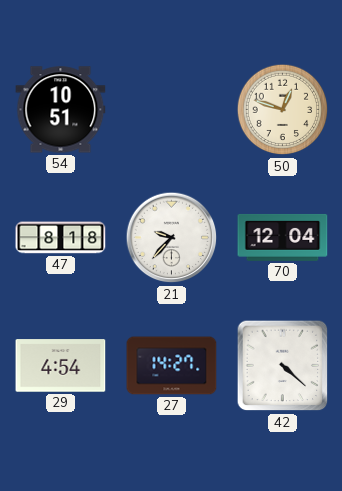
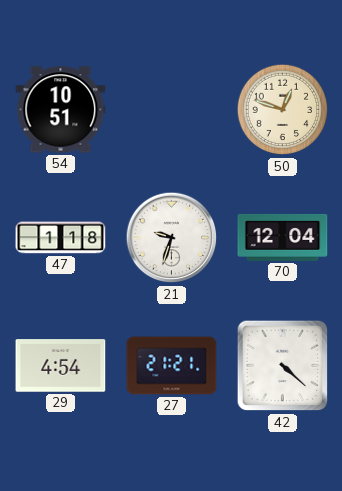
47: 8:18 -> 1:18 (61, 238)
21: 9:37 -> 9:33 (172, 238)
27: 14:27 -> 21:21 (172, 366)
